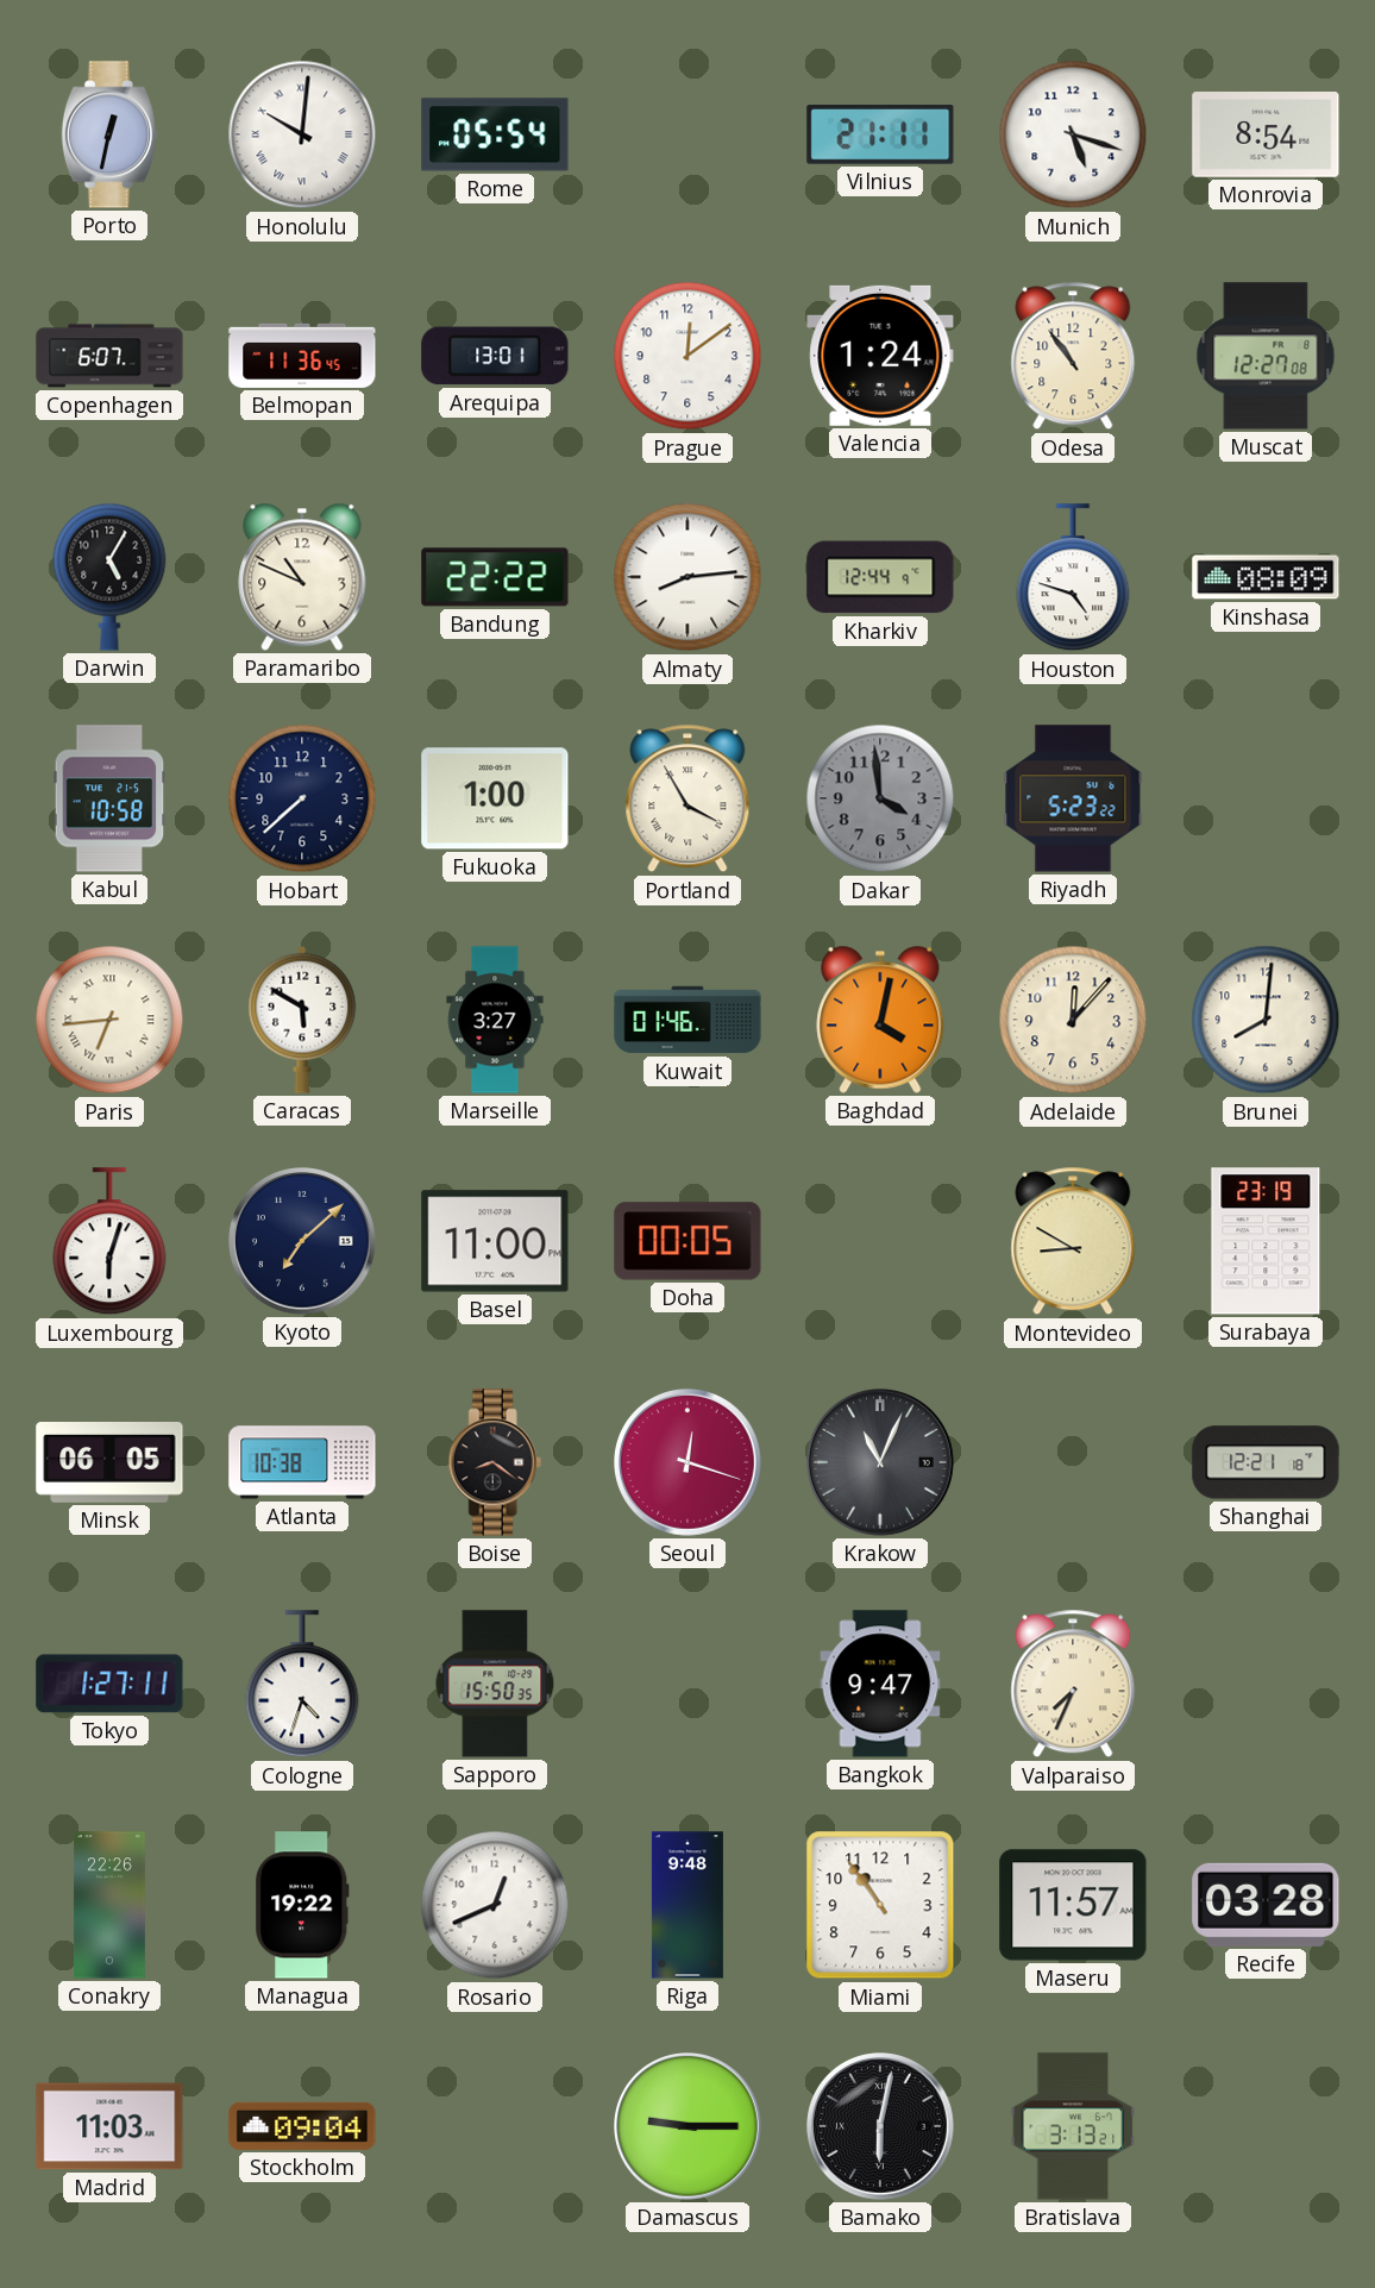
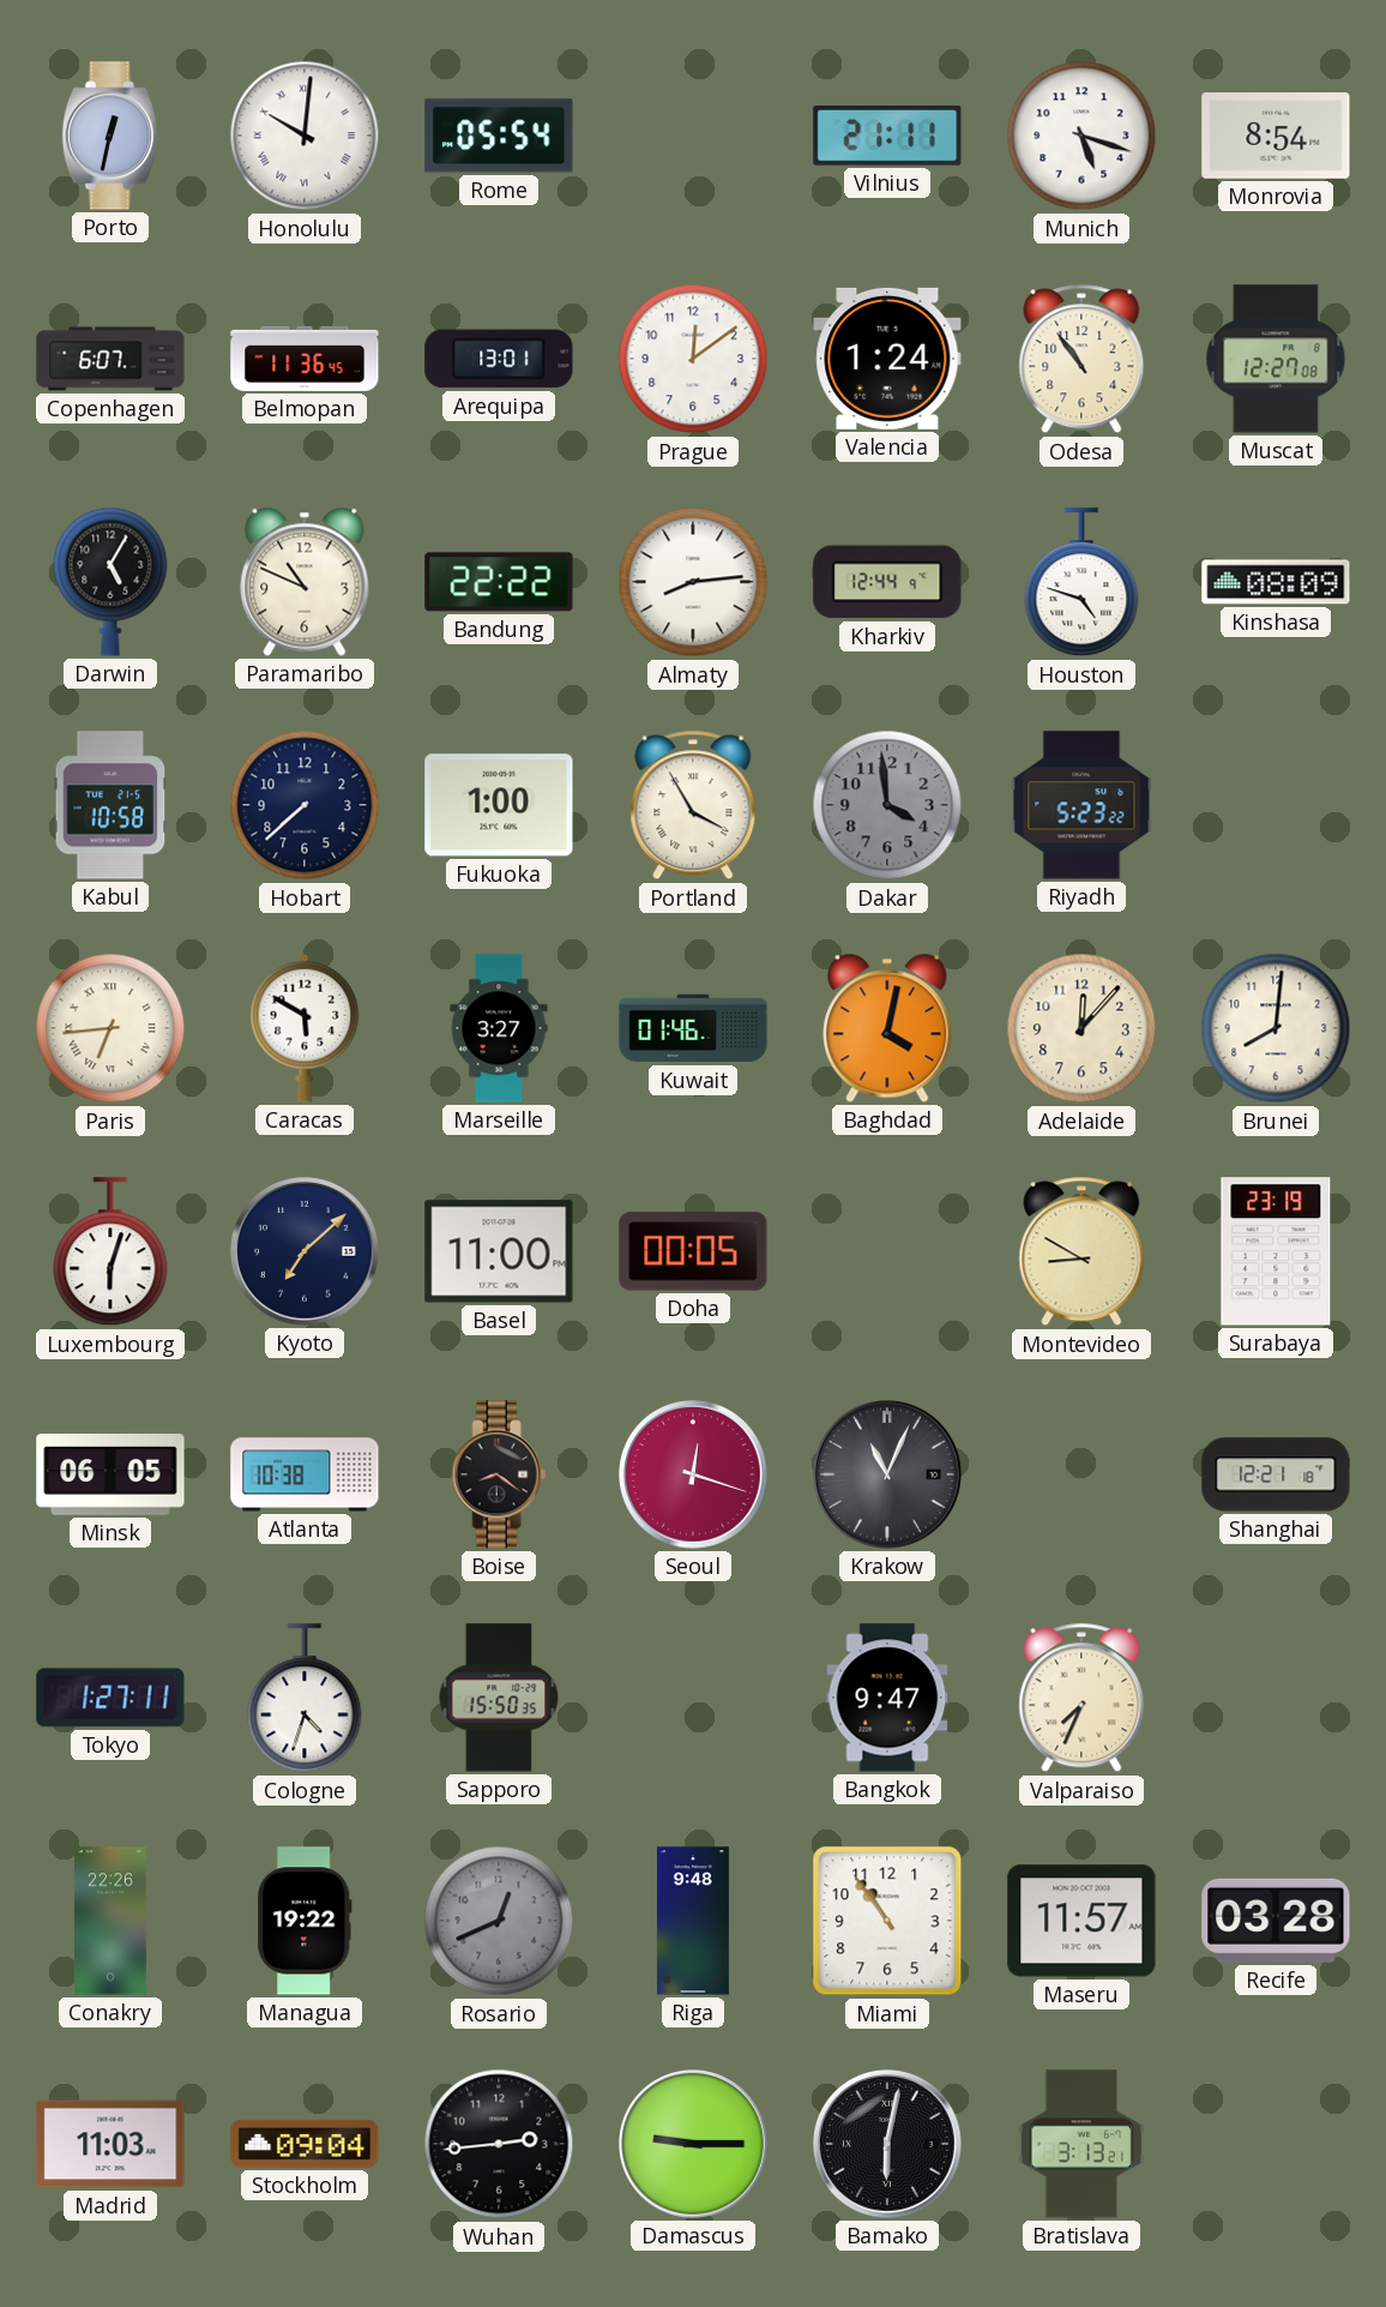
Rosario dial: white -> grey (499, 1921)
Wuhan: none -> 2:44 (499, 2144)
